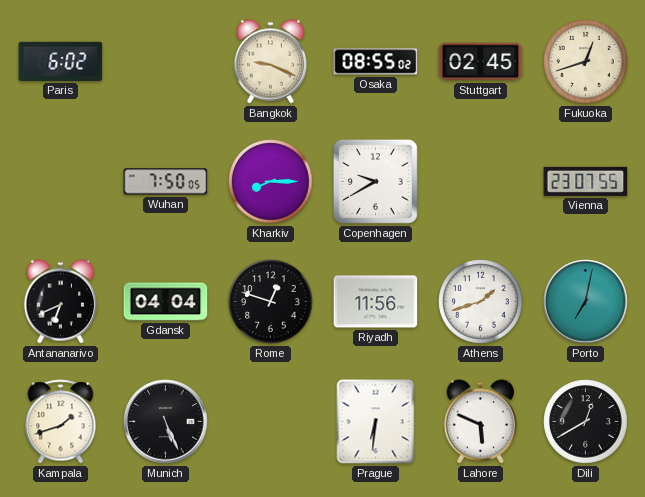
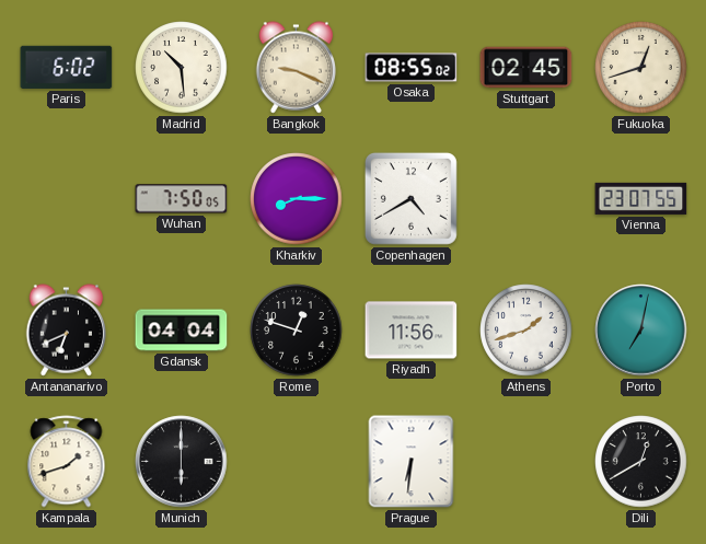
Madrid: none -> 10:29 (182, 68)
Copenhagen: 9:40 -> 4:40 (410, 198)
Munich: 5:26 -> 6:00 (182, 462)
Lahore: 5:49 -> none (481, 422)
